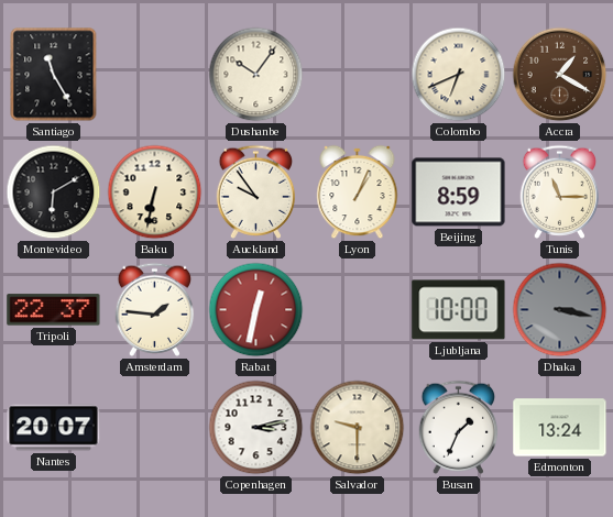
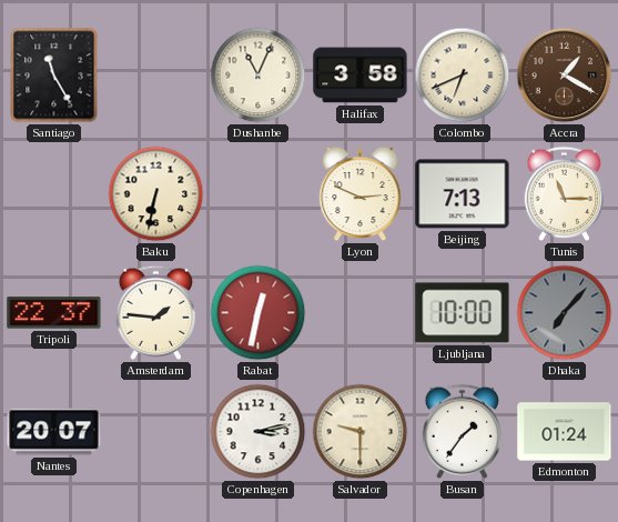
Dushanbe: 10:06 -> 11:04 (259, 76)
Halifax: none -> 3:58 (361, 76)
Montevideo: 6:10 -> none (54, 193)
Auckland: 9:54 -> none (256, 191)
Lyon: 1:04 -> 2:49 (361, 194)
Beijing: 8:59 -> 7:13 (463, 194)
Dhaka: 3:17 -> 7:07 (565, 313)
Busan: 1:34 -> 1:36 (463, 431)
Edmonton: 13:24 -> 01:24 (565, 432)
